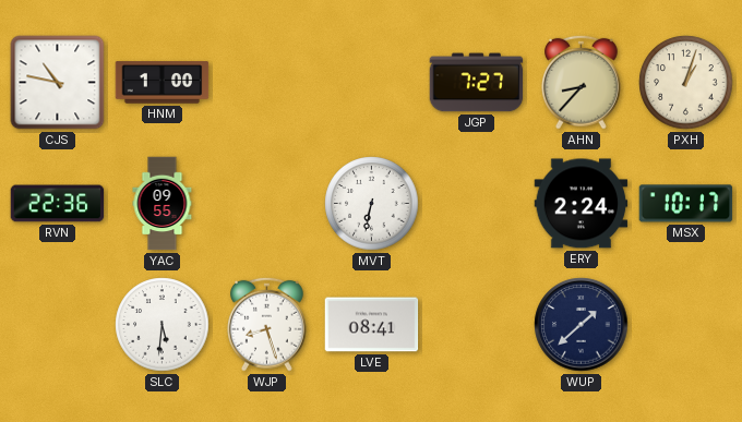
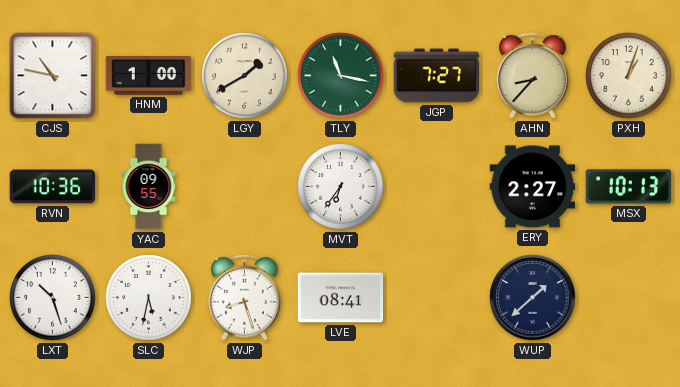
LGY: none -> 1:40 (245, 76)
TLY: none -> 11:17 (341, 76)
RVN: 22:36 -> 10:36 (53, 187)
MVT: 6:32 -> 6:36 (341, 187)
ERY: 2:24 -> 2:27 (533, 187)
MSX: 10:17 -> 10:13 (629, 187)
LXT: none -> 10:27 (53, 298)
SLC: 5:31 -> 5:32 (149, 298)
